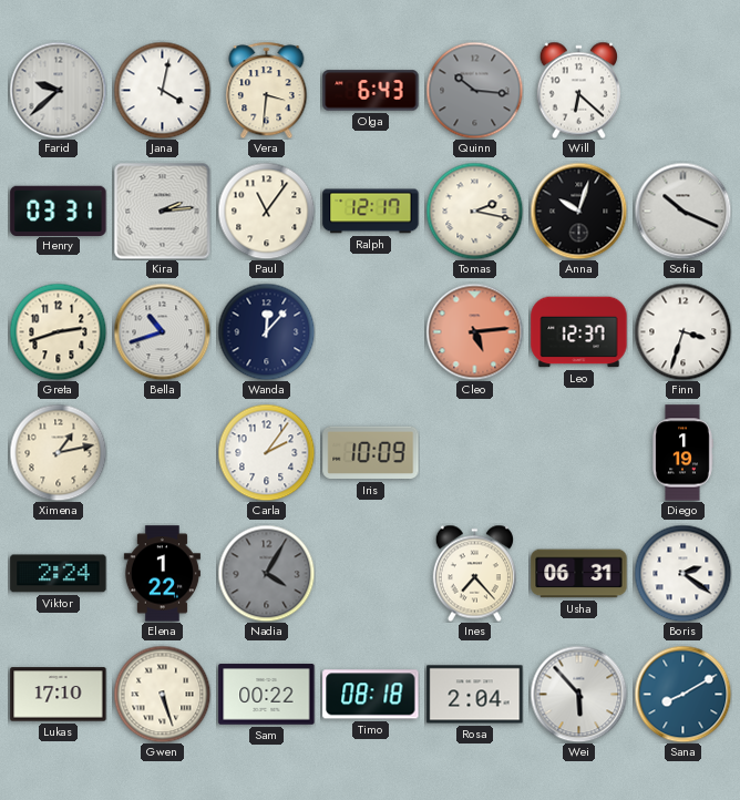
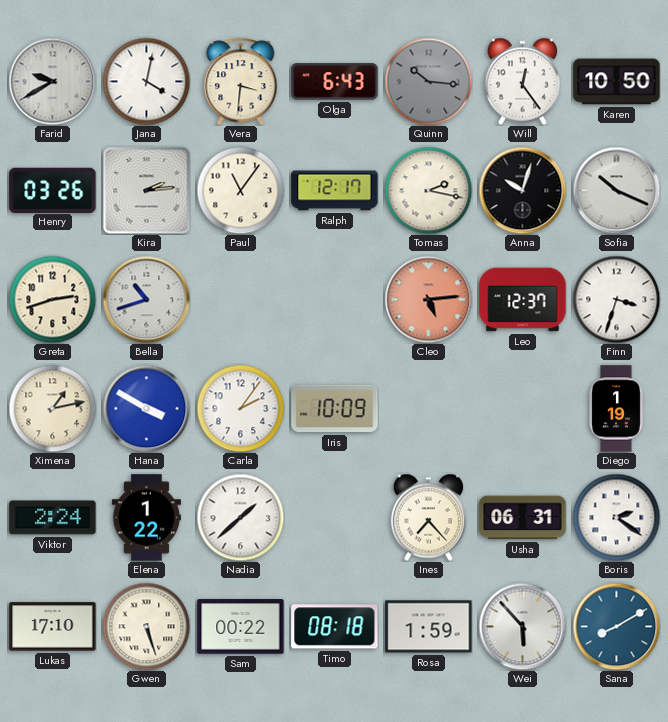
Farid: 9:38 -> 9:40 (52, 81)
Will: 6:22 -> 12:24 (522, 81)
Karen: none -> 10:50 (617, 82)
Henry: 03:31 -> 03:26 (53, 190)
Wanda: 12:07 -> none (266, 331)
Hana: none -> 3:50 (146, 408)
Nadia: 4:05 -> 1:38 (240, 517)
Nadia dial: grey -> white (240, 517)
Rosa: 2:04 -> 1:59 (429, 627)
